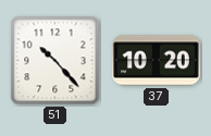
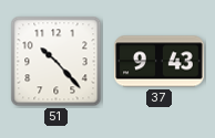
37: 10:20 -> 9:43 (160, 62)
